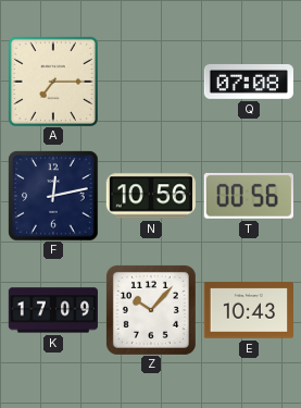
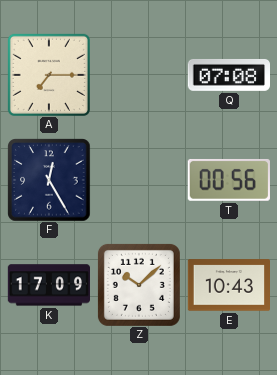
F: 12:13 -> 12:25 (49, 180)
N: 10:56 -> none (150, 196)
Z: 10:07 -> 10:08 (139, 285)
